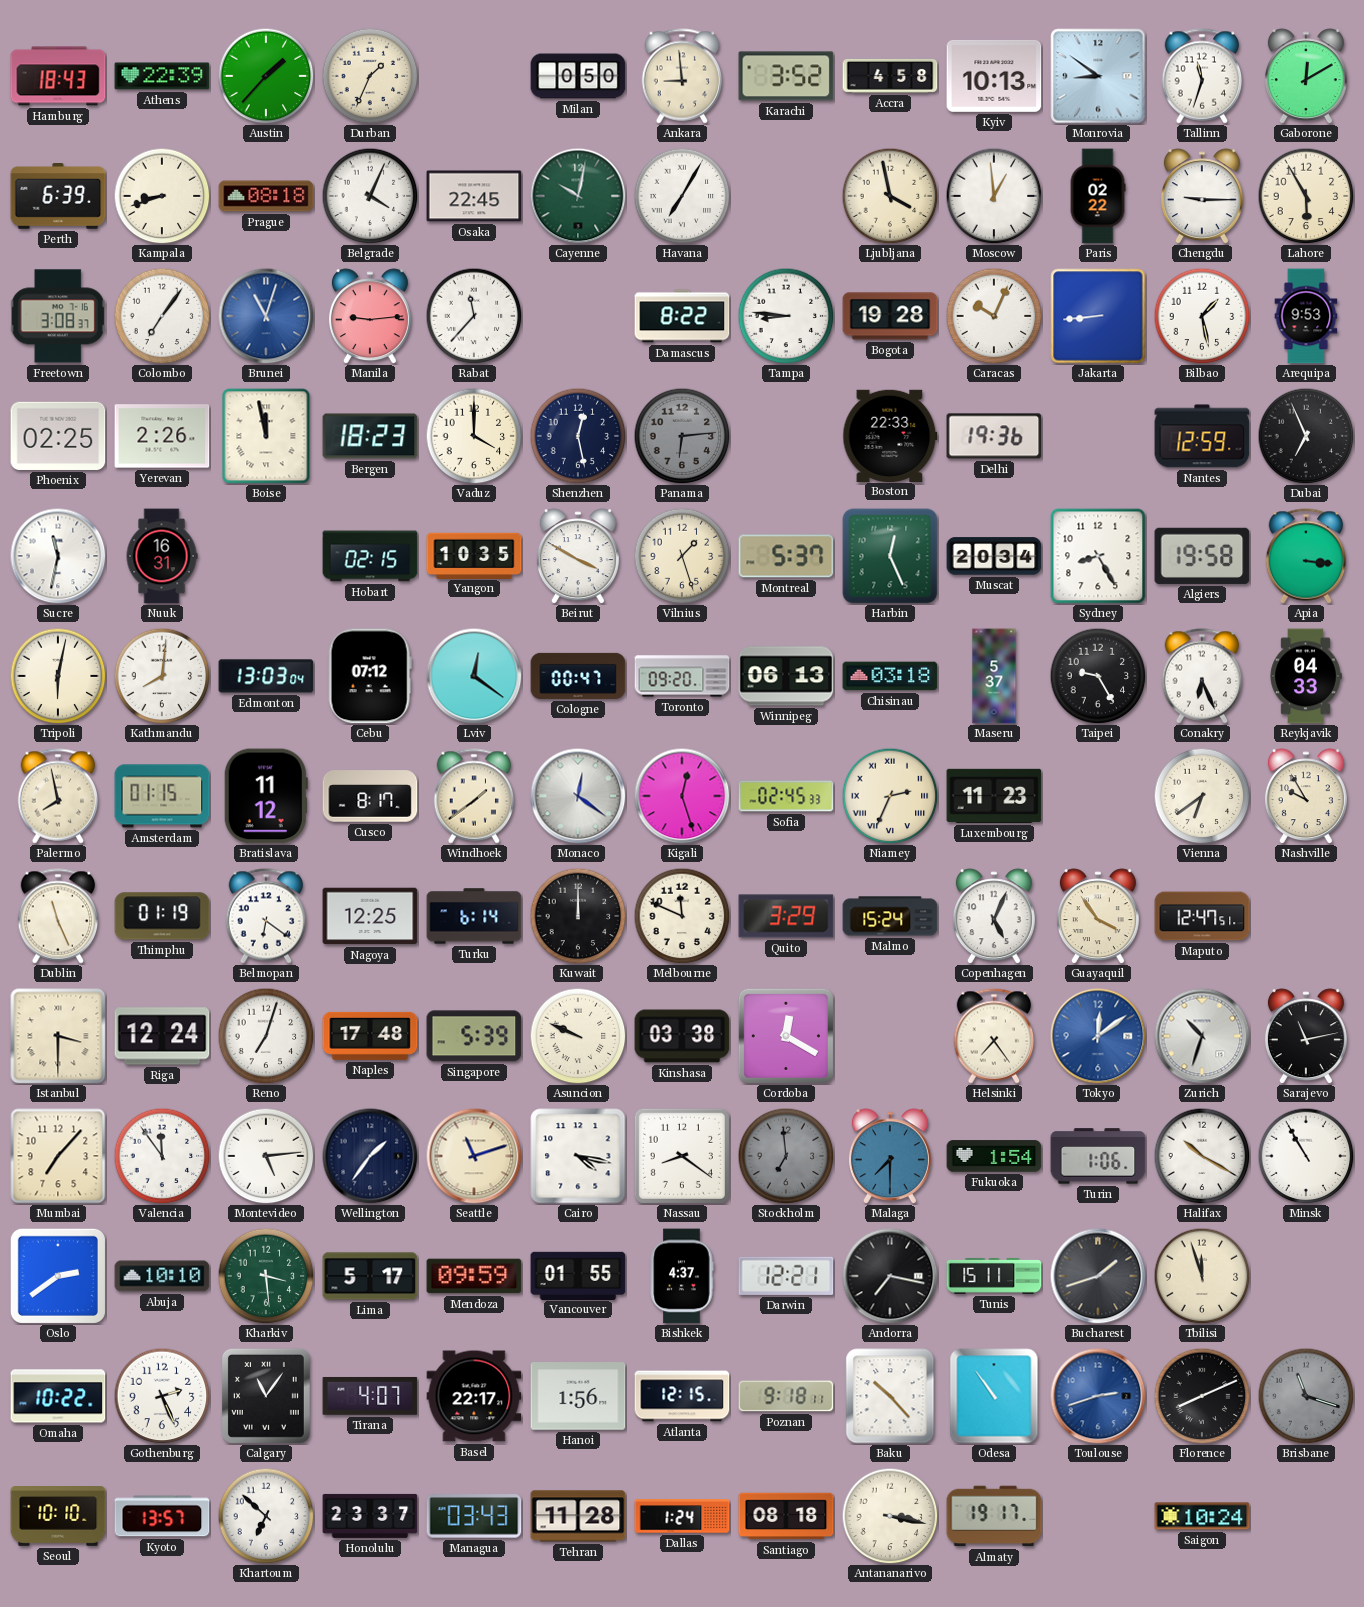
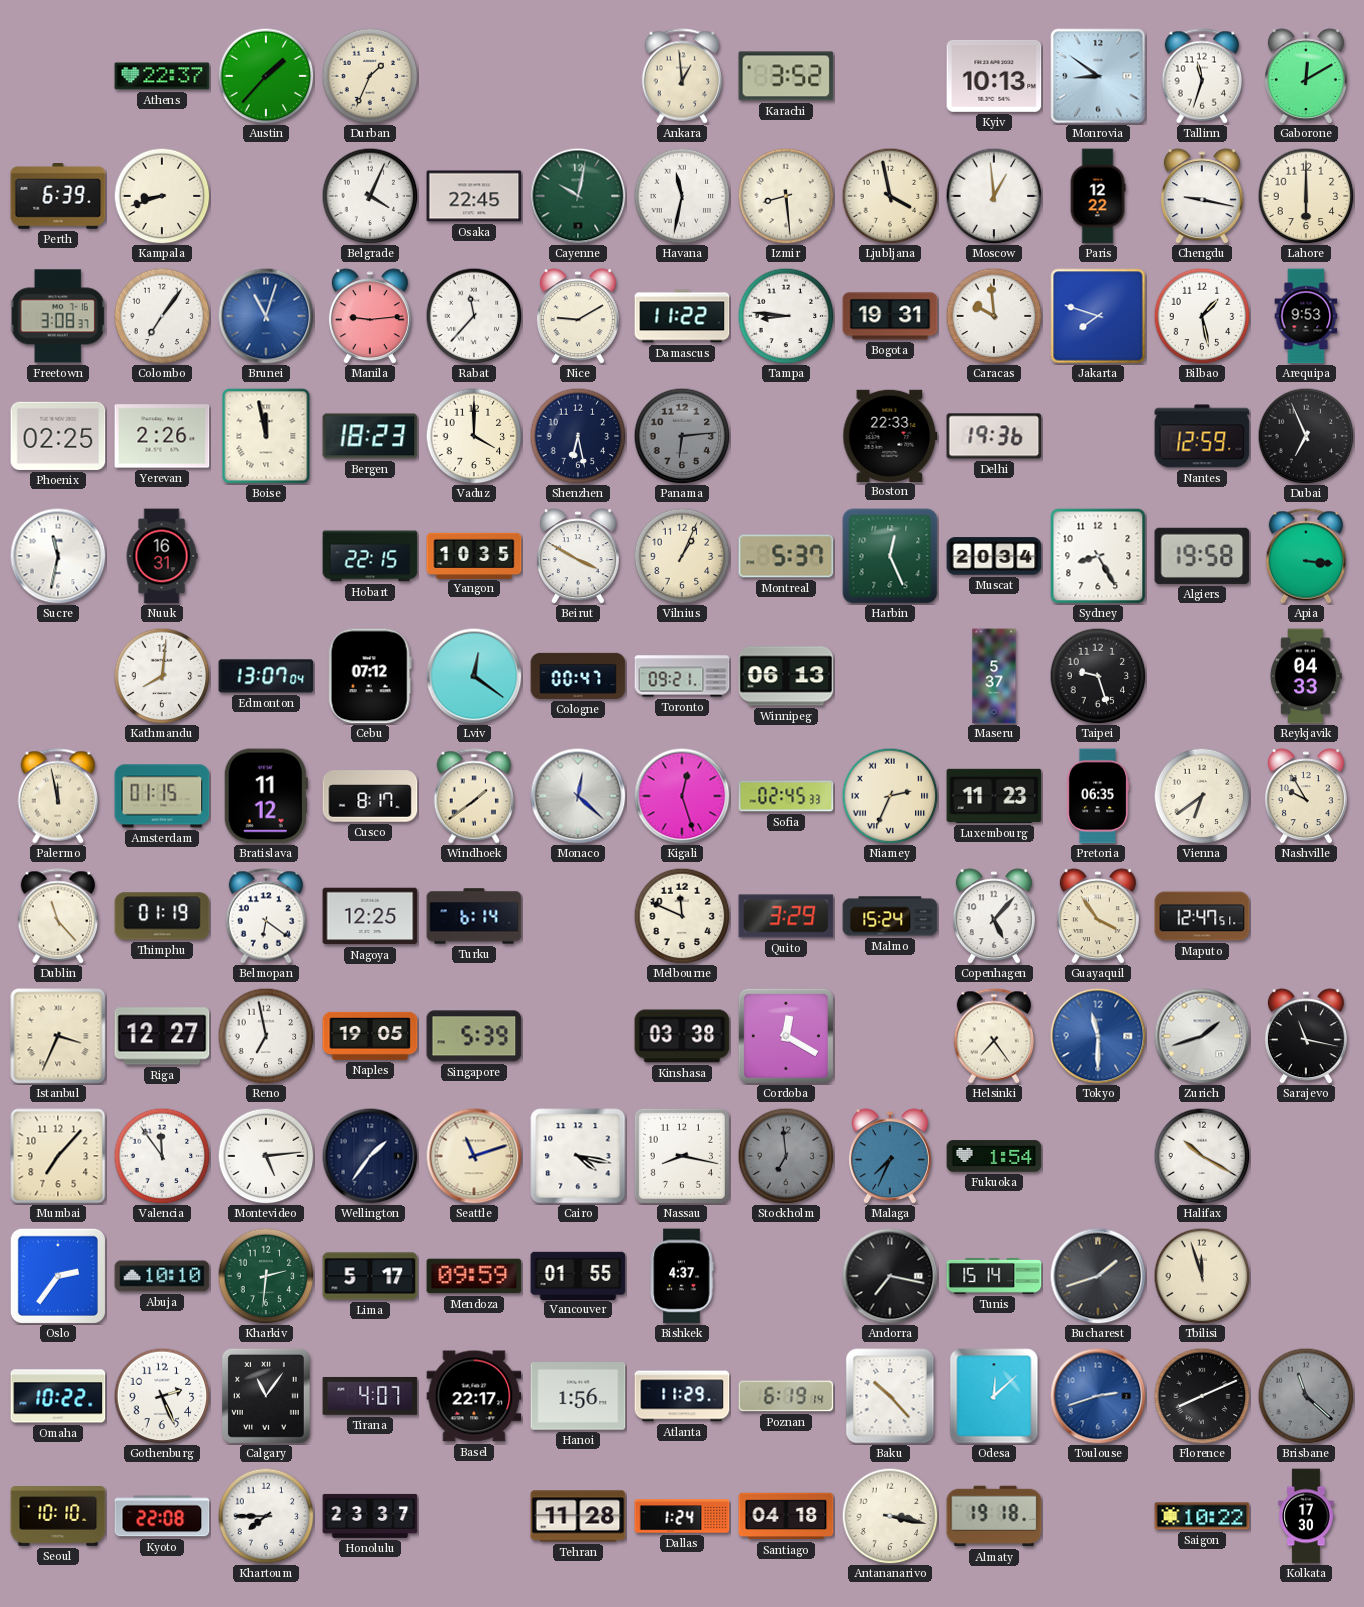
Hamburg: 18:43 -> none (58, 76)
Athens: 22:39 -> 22:37 (162, 76)
Milan: 0:50 -> none (578, 76)
Ankara: 8:59 -> 12:59 (682, 76)
Accra: 4:58 -> none (890, 77)
Prague: 08:18 -> none (266, 196)
Havana: 7:05 -> 11:32 (682, 196)
Izmir: none -> 8:29 (786, 196)
Paris: 02:22 -> 12:22 (1098, 196)
Chengdu: 9:15 -> 9:17 (1202, 196)
Lahore: 5:55 -> 6:00 (1306, 196)
Nice: none -> 9:10 (578, 316)
Damascus: 8:22 -> 11:22 (682, 316)
Bogota: 19:28 -> 19:31 (890, 316)
Caracas: 10:04 -> 9:59 (994, 316)
Jakarta: 8:44 -> 7:48 (1098, 316)
Shenzhen: 12:28 -> 6:28 (578, 436)
Hobart: 02:15 -> 22:15 (370, 556)
Vilnius: 1:27 -> 1:04 (682, 556)
Tripoli: 6:02 -> none (58, 676)
Edmonton: 13:03 -> 13:07 (266, 676)
Toronto: 09:20 -> 09:21 (682, 676)
Chisinau: 03:18 -> none (890, 676)
Taipei: 9:25 -> 9:27 (1098, 676)
Conakry: 6:26 -> none (1202, 676)
Palermo: 7:58 -> 11:58 (58, 796)
Monaco: 12:21 -> 12:22 (578, 796)
Pretoria: none -> 06:35 (1098, 796)
Dublin: 11:26 -> 11:23 (58, 916)
Kuwait: 12:00 -> none (578, 916)
Copenhagen: 5:04 -> 5:07 (994, 916)
Istanbul: 3:30 -> 3:34 (58, 1036)
Riga: 12:24 -> 12:27 (162, 1036)
Reno: 7:03 -> 6:58 (266, 1036)
Naples: 17:48 -> 19:05 (370, 1036)
Asuncion: 9:49 -> none (578, 1036)
Tokyo: 12:09 -> 11:30 (1098, 1036)
Zurich: 10:33 -> 1:42 (1202, 1036)
Sarajevo: 11:13 -> 11:17 (1306, 1036)
Nassau: 8:21 -> 8:17 (682, 1156)
Malaga: 7:30 -> 7:34 (890, 1156)
Turin: 1:06 -> none (1098, 1156)
Minsk: 10:55 -> none (1306, 1156)
Oslo: 2:39 -> 2:36 (58, 1276)
Kharkiv: 3:29 -> 2:31 (266, 1276)
Darwin: 12:21 -> none (786, 1276)
Tunis: 15:11 -> 15:14 (994, 1276)
Atlanta: 12:15 -> 11:29 (682, 1396)
Poznan: 9:18 -> 6:19 (786, 1396)
Odesa: 10:54 -> 12:08 (994, 1396)
Brisbane: 11:18 -> 11:22 (1306, 1396)
Kyoto: 13:57 -> 22:08 (162, 1516)
Khartoum: 6:52 -> 7:45 (266, 1516)
Managua: 03:43 -> none (474, 1516)
Santiago: 08:18 -> 04:18 (786, 1516)
Almaty: 19:17 -> 19:18 (994, 1516)
Saigon: 10:24 -> 10:22 (1202, 1516)
Kolkata: none -> 17:30 (1306, 1516)
